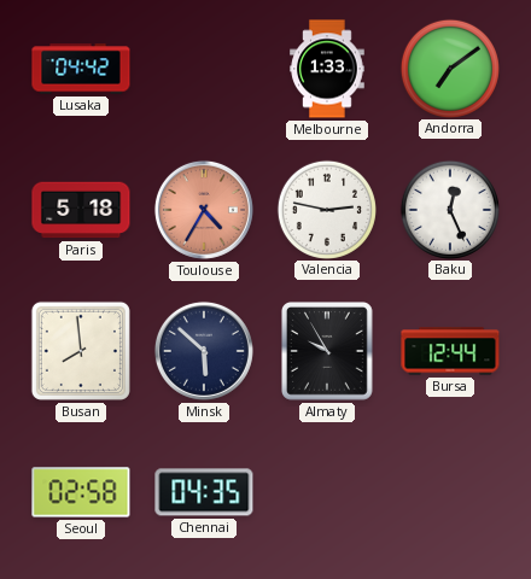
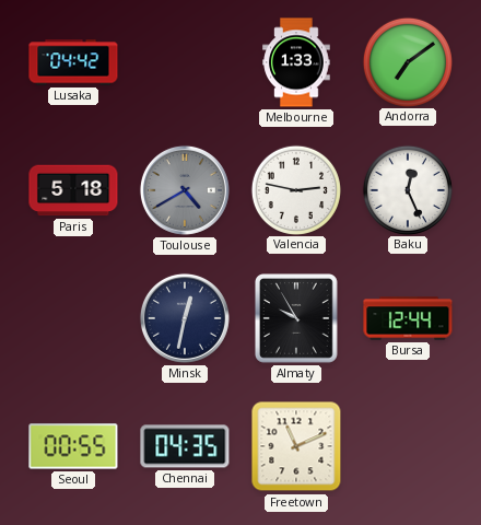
Toulouse: 4:35 -> 4:40 (185, 190)
Toulouse dial: salmon -> grey (185, 190)
Busan: 7:59 -> none (81, 351)
Minsk: 5:52 -> 12:32 (185, 318)
Seoul: 02:58 -> 00:55 (73, 446)
Freetown: none -> 11:11 (296, 446)
